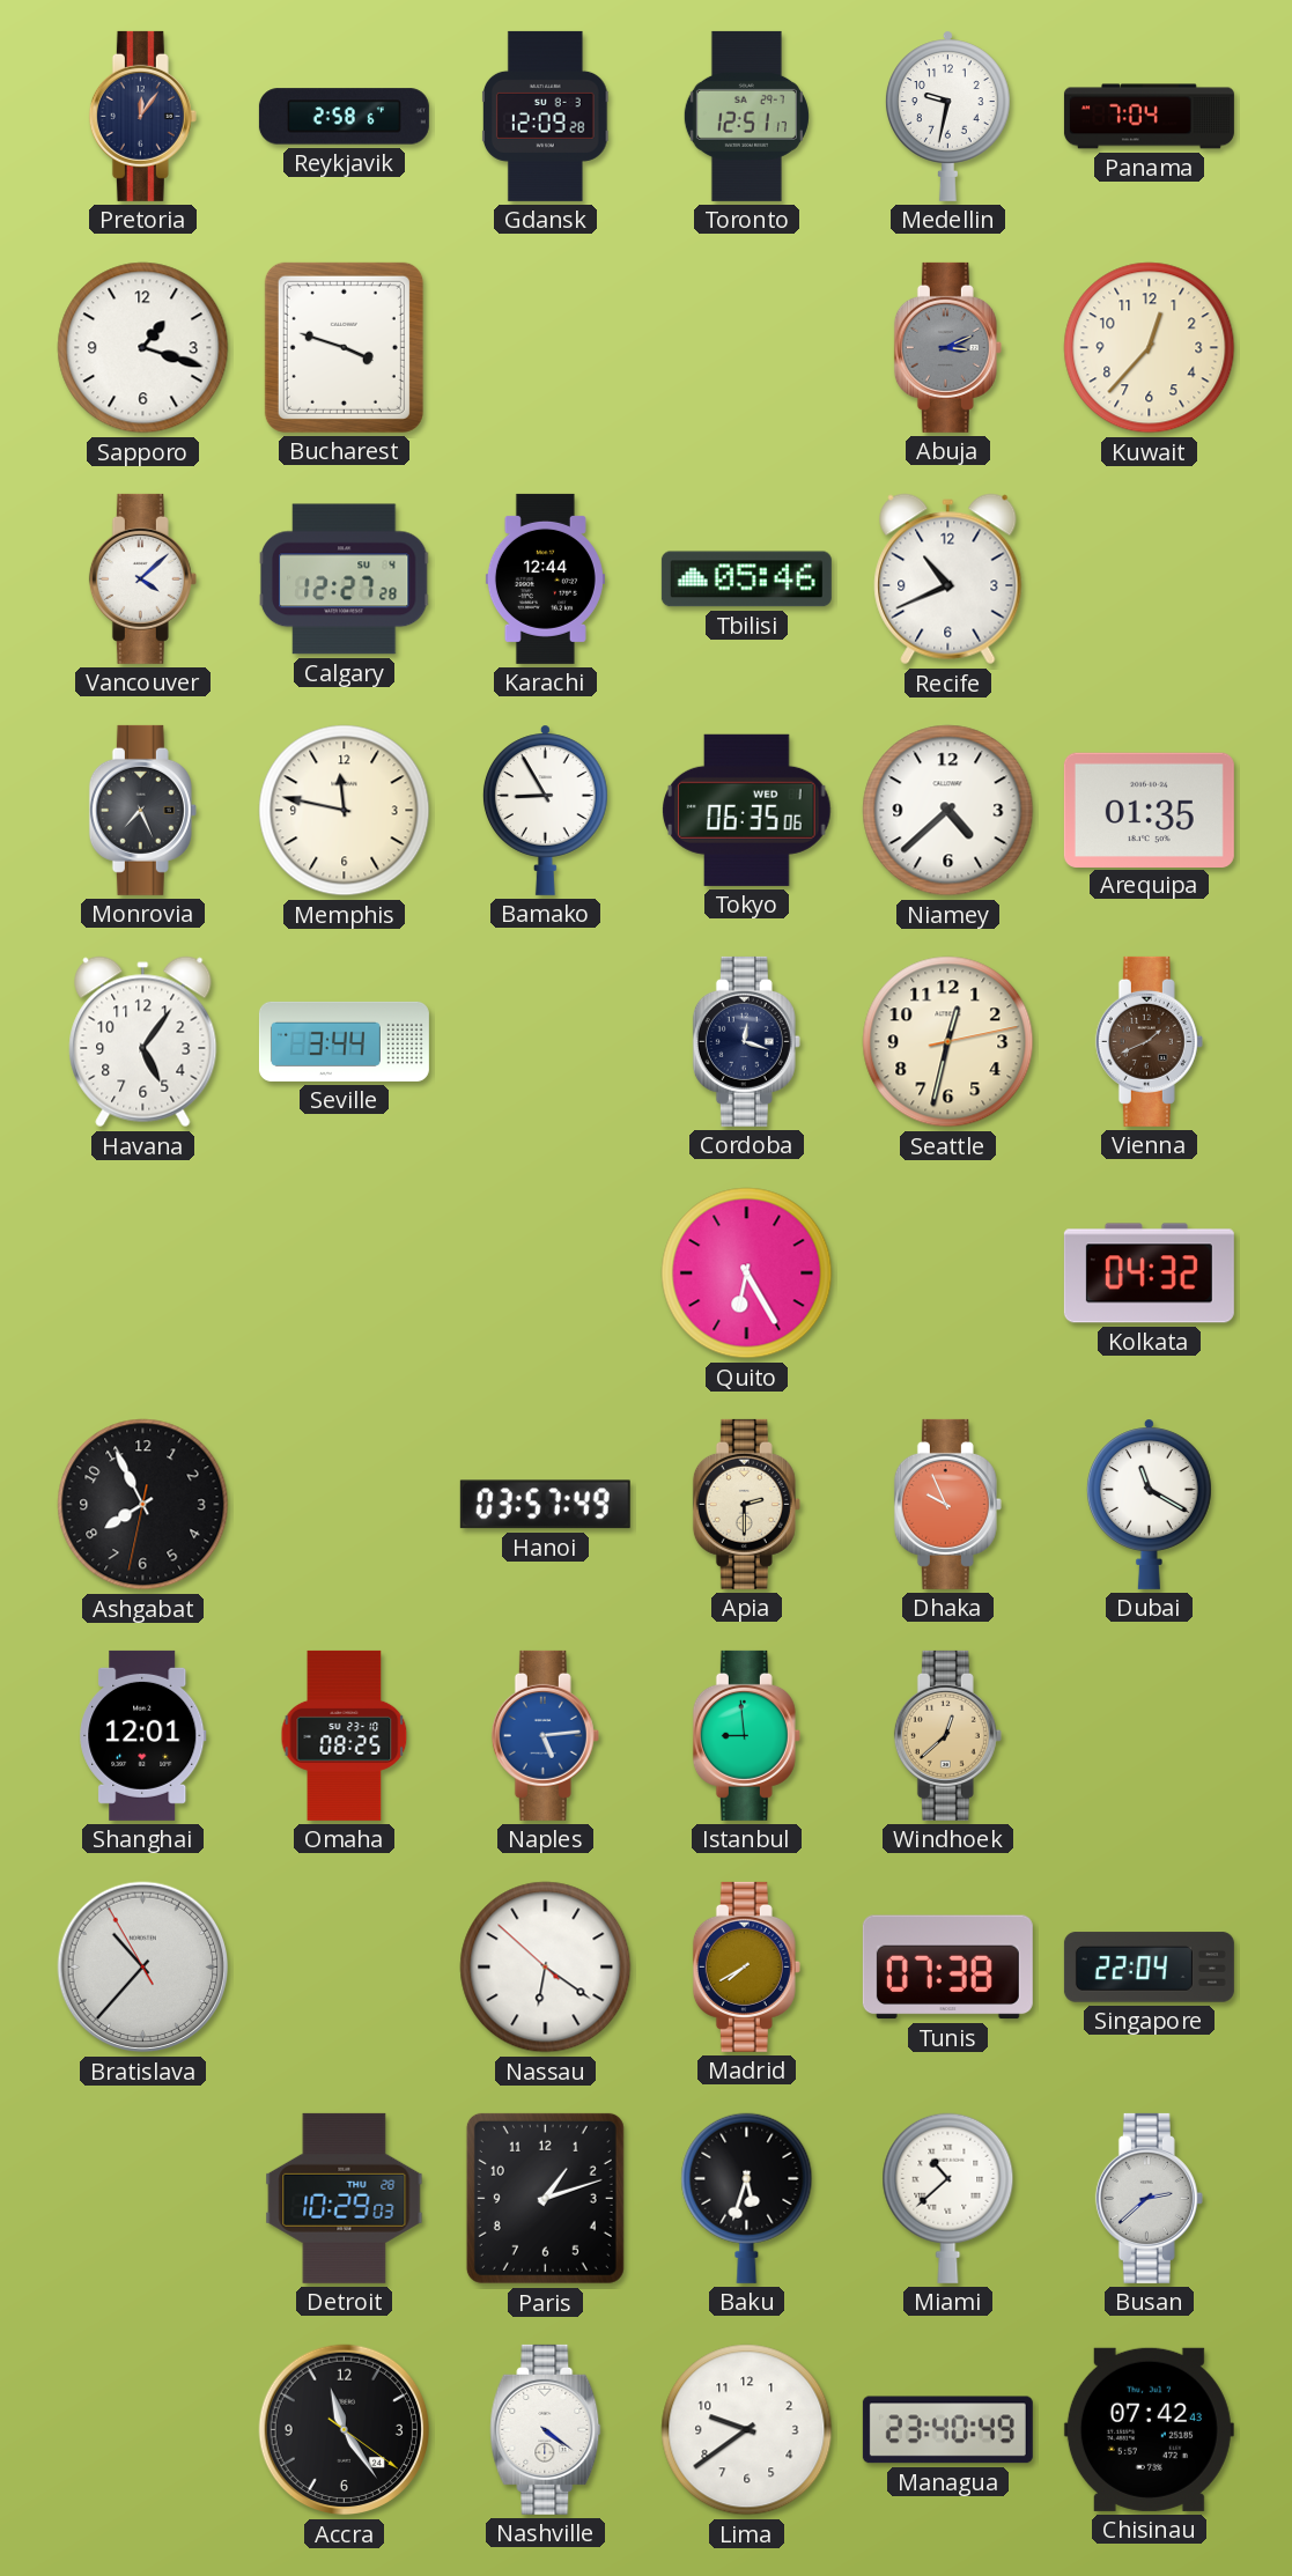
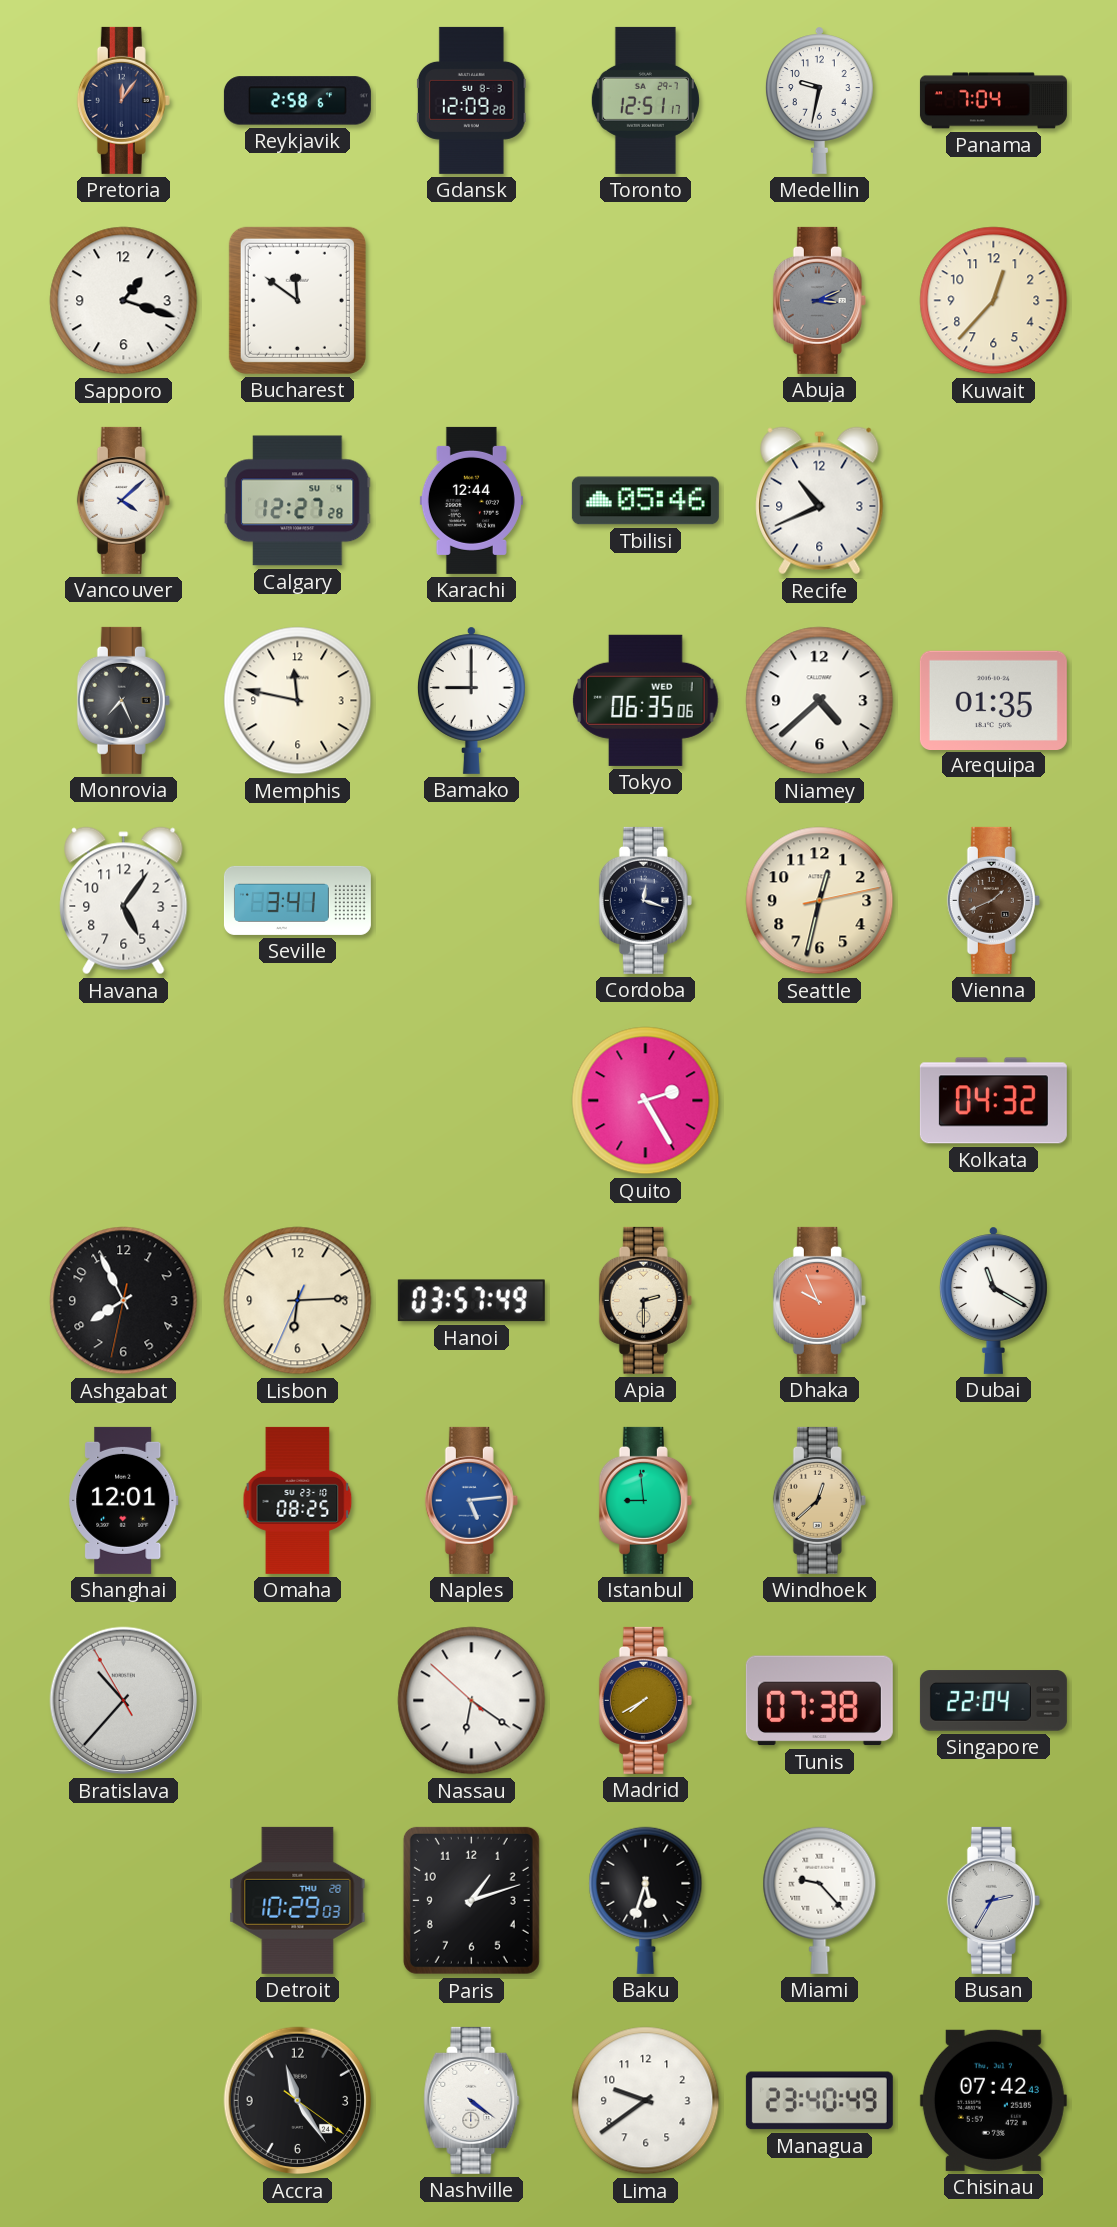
Bucharest: 3:48 -> 11:51 (297, 300)
Bamako: 8:55 -> 9:00 (471, 700)
Seville: 3:44 -> 3:41 (297, 900)
Quito: 6:25 -> 2:25 (646, 1101)
Lisbon: none -> 6:14 (298, 1301)
Miami: 10:38 -> 9:23 (820, 1900)
Busan: 2:38 -> 2:35 (993, 1900)
